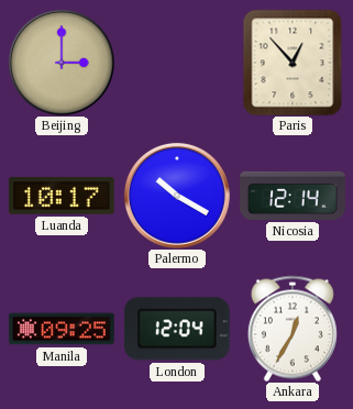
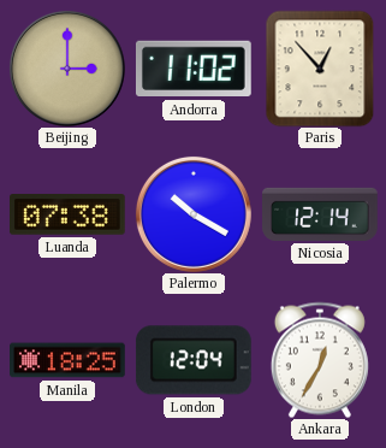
Andorra: none -> 11:02 (194, 69)
Luanda: 10:17 -> 07:38 (67, 216)
Manila: 09:25 -> 18:25 (69, 360)
